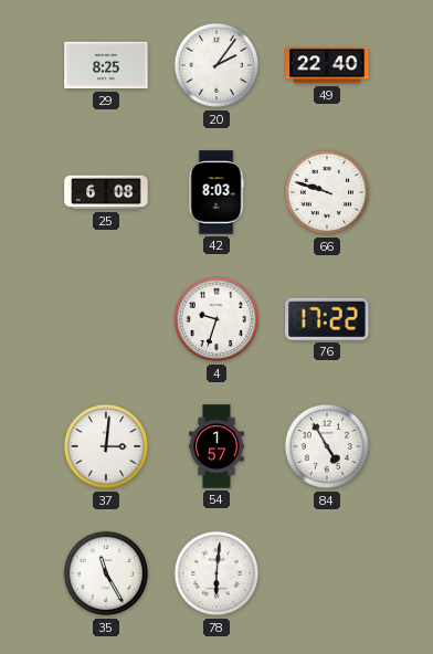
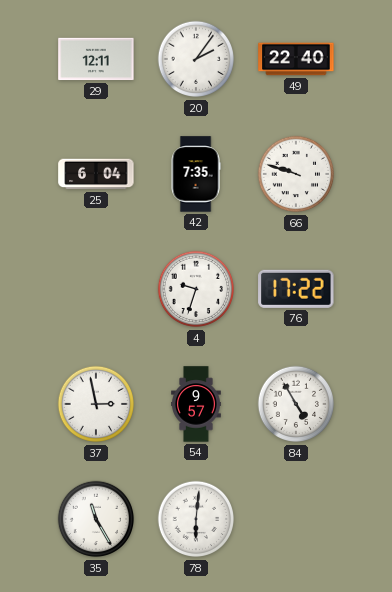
29: 8:25 -> 12:11 (96, 59)
25: 6:08 -> 6:04 (96, 174)
42: 8:03 -> 7:35 (196, 174)
37: 3:01 -> 2:58 (96, 404)
54: 1:57 -> 9:57 (196, 404)
